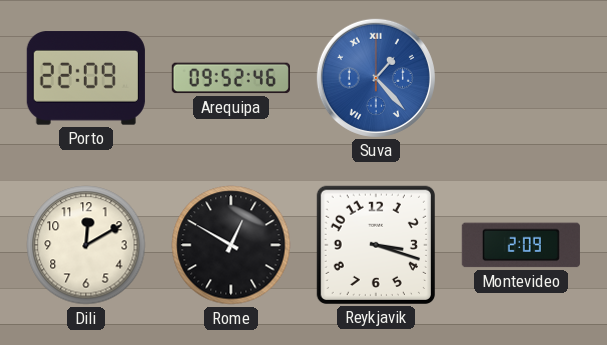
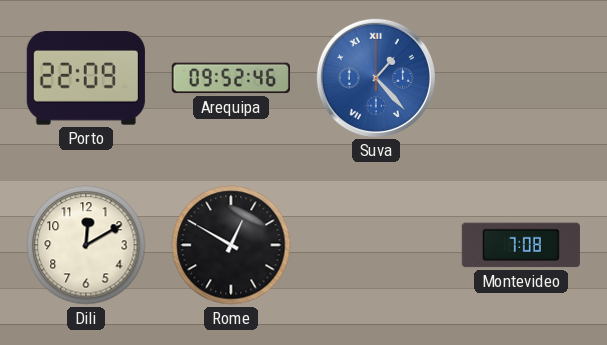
Reykjavik: 3:18 -> none (376, 245)
Montevideo: 2:09 -> 7:08 (521, 245)
